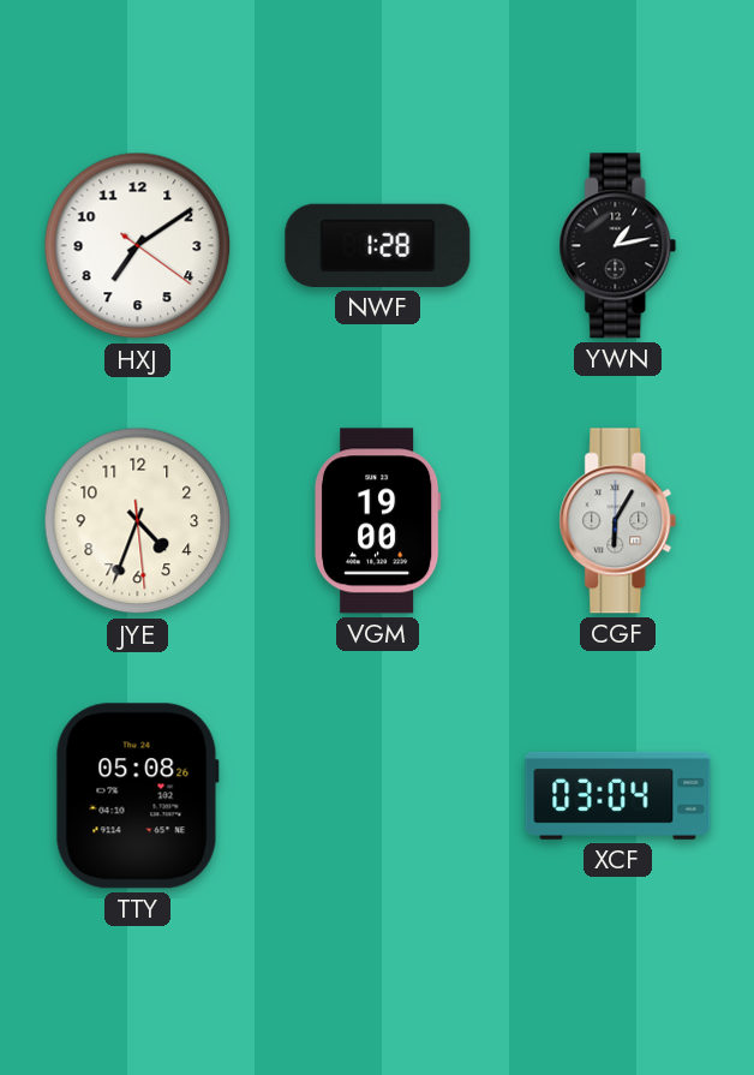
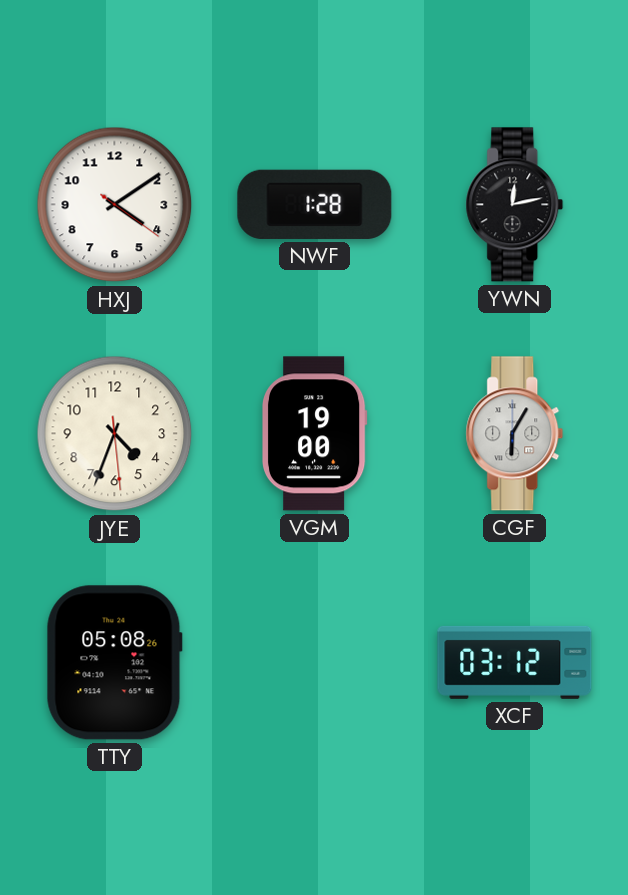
HXJ: 7:09 -> 4:09 (115, 205)
YWN: 1:13 -> 12:13 (515, 205)
XCF: 03:04 -> 03:12 (515, 662)
